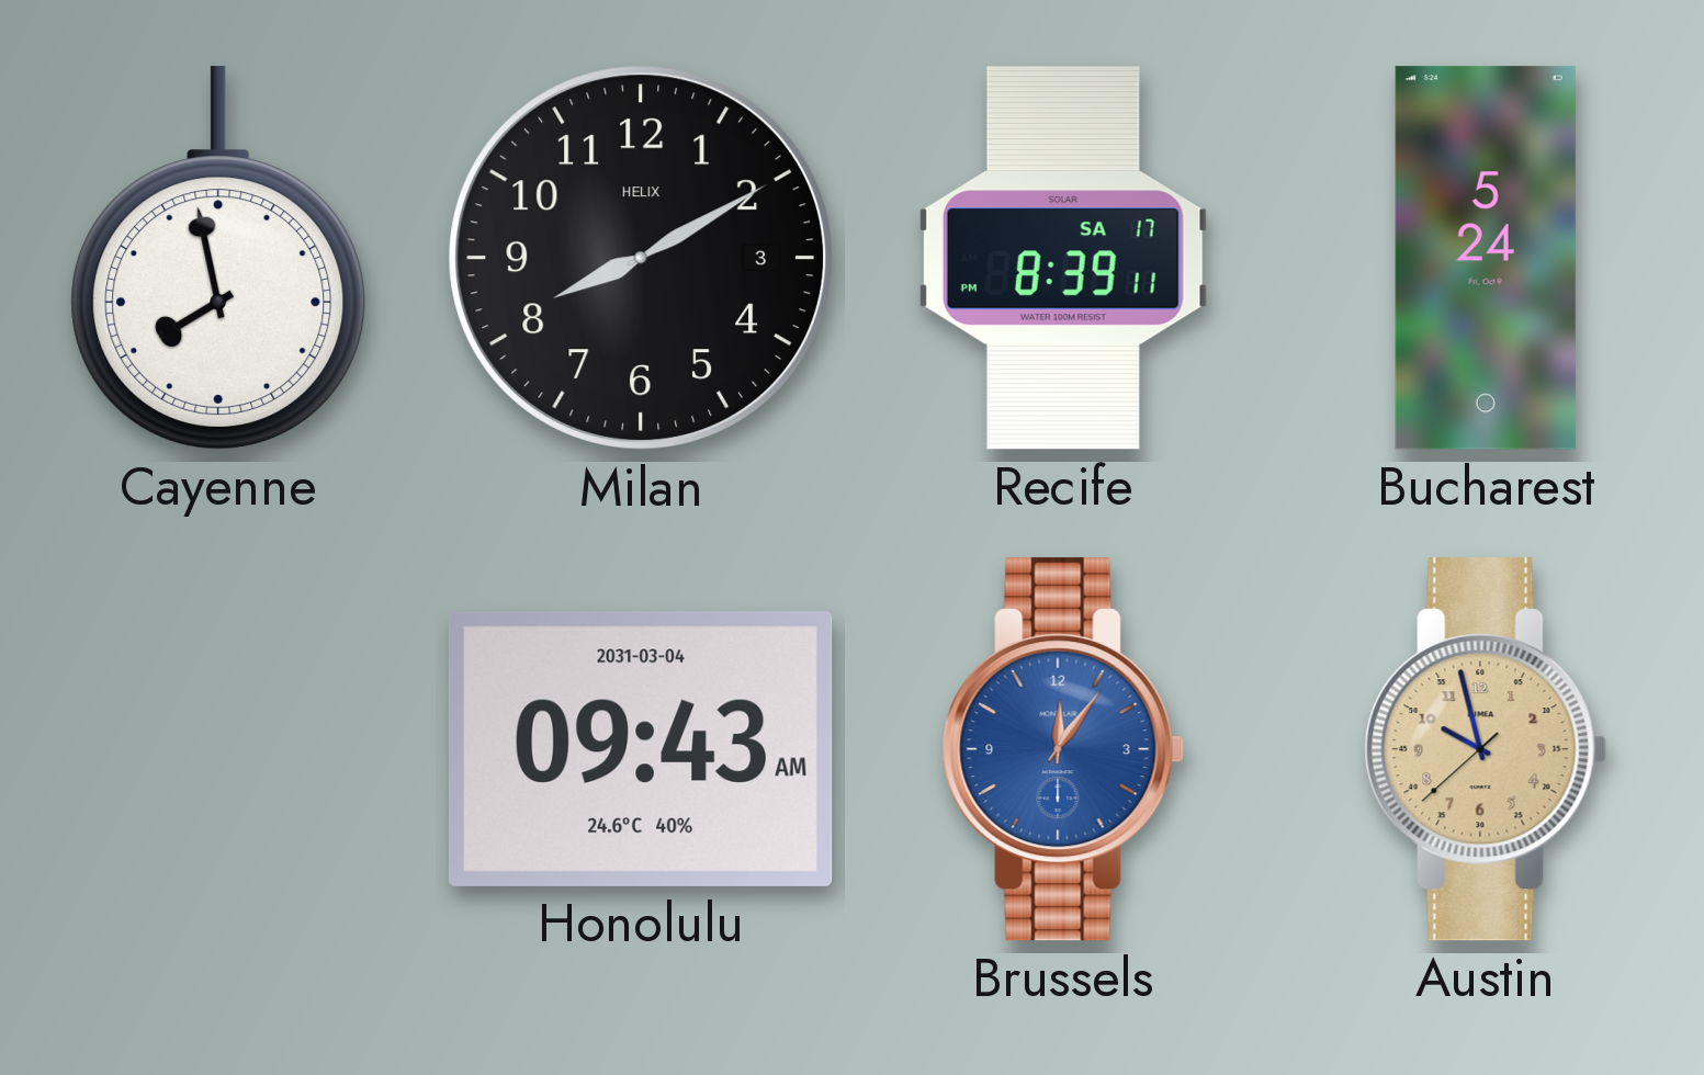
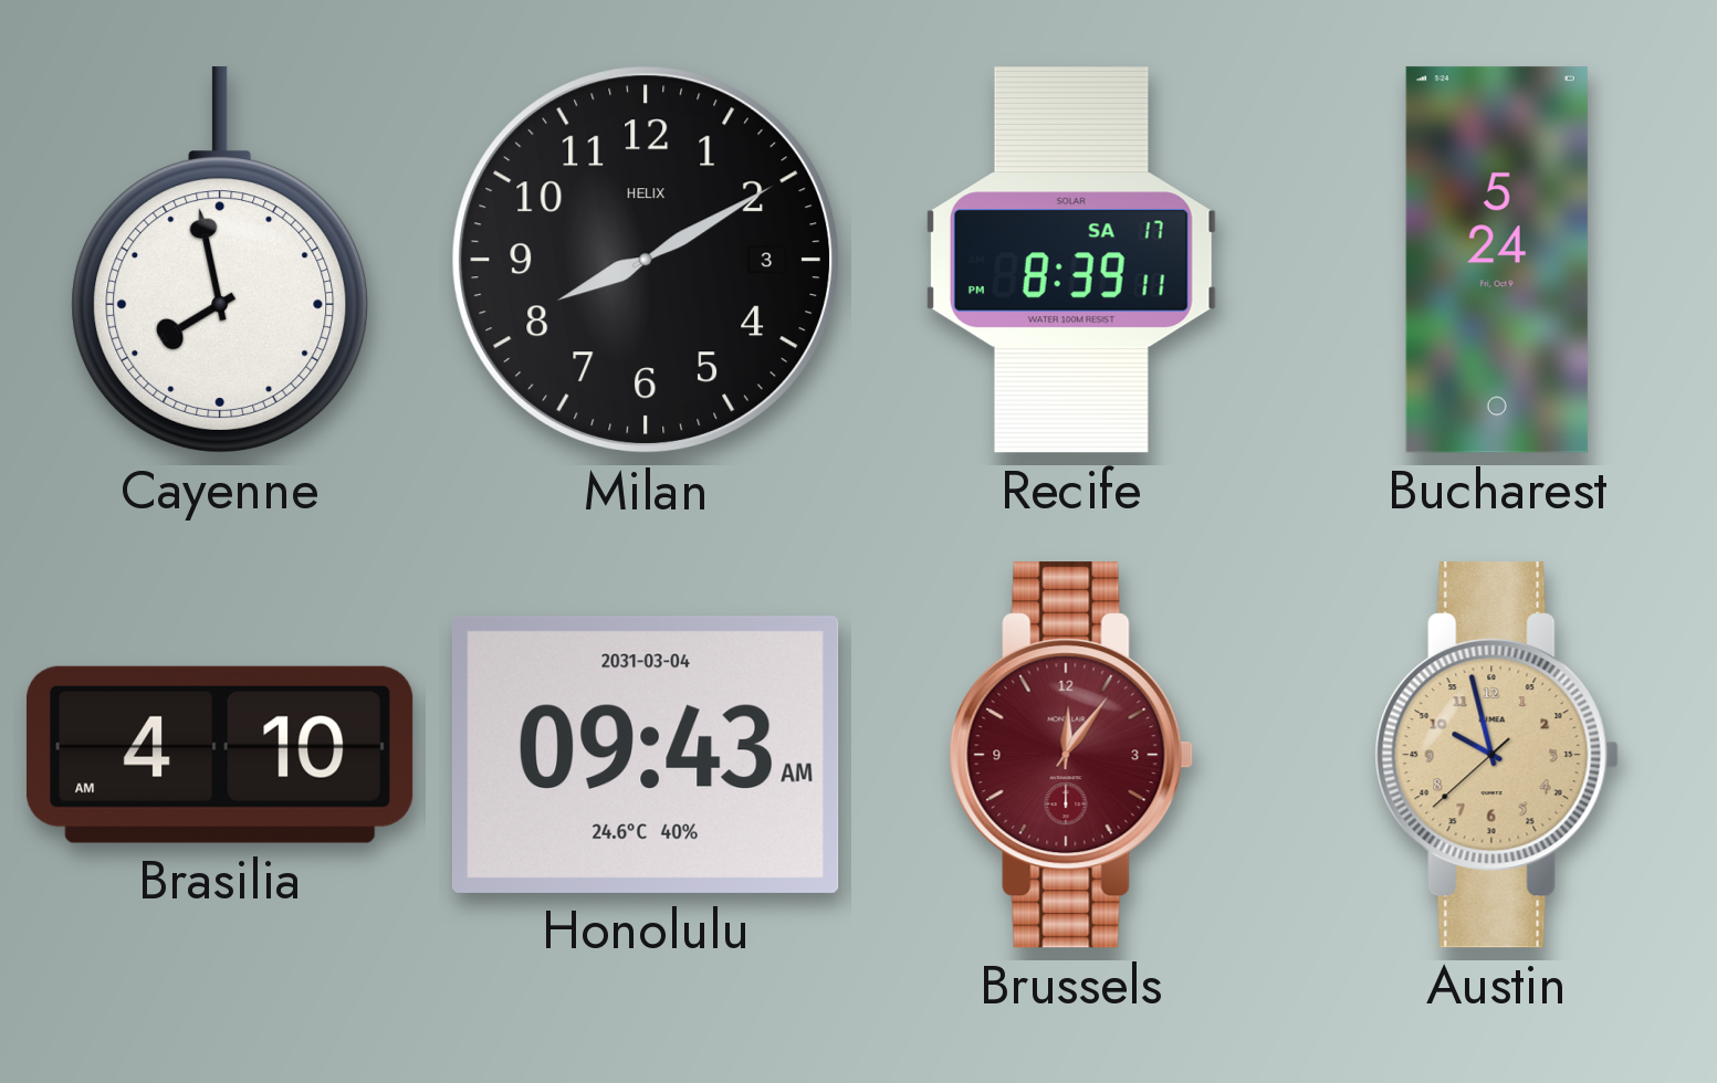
Brasilia: none -> 4:10 (221, 755)
Brussels dial: blue -> burgundy (1071, 755)
